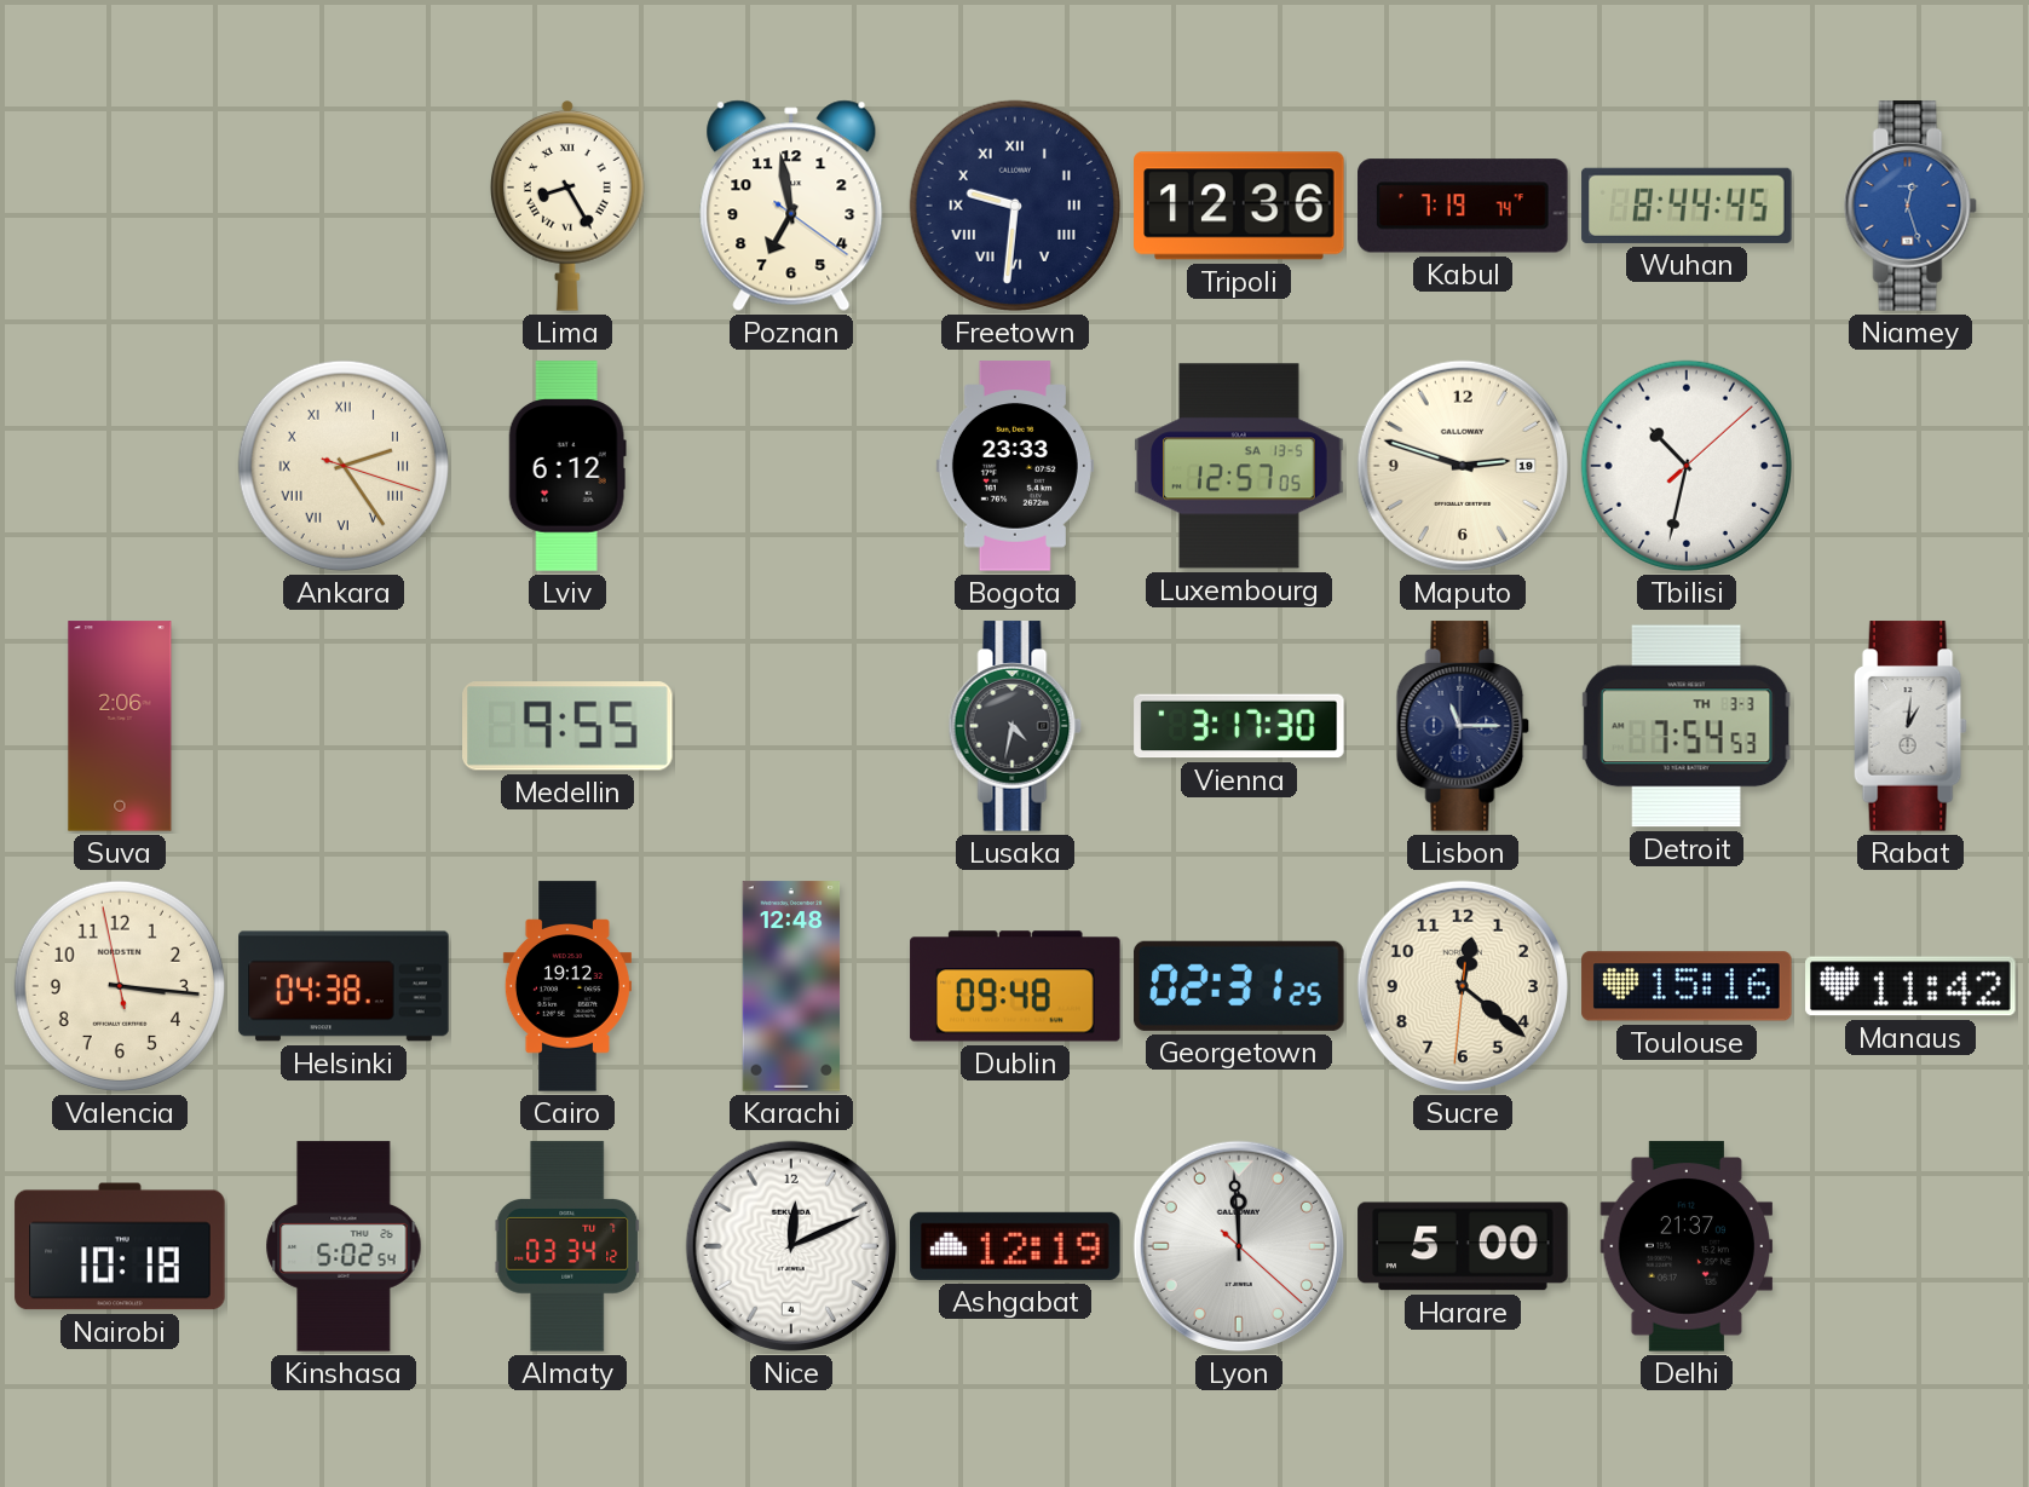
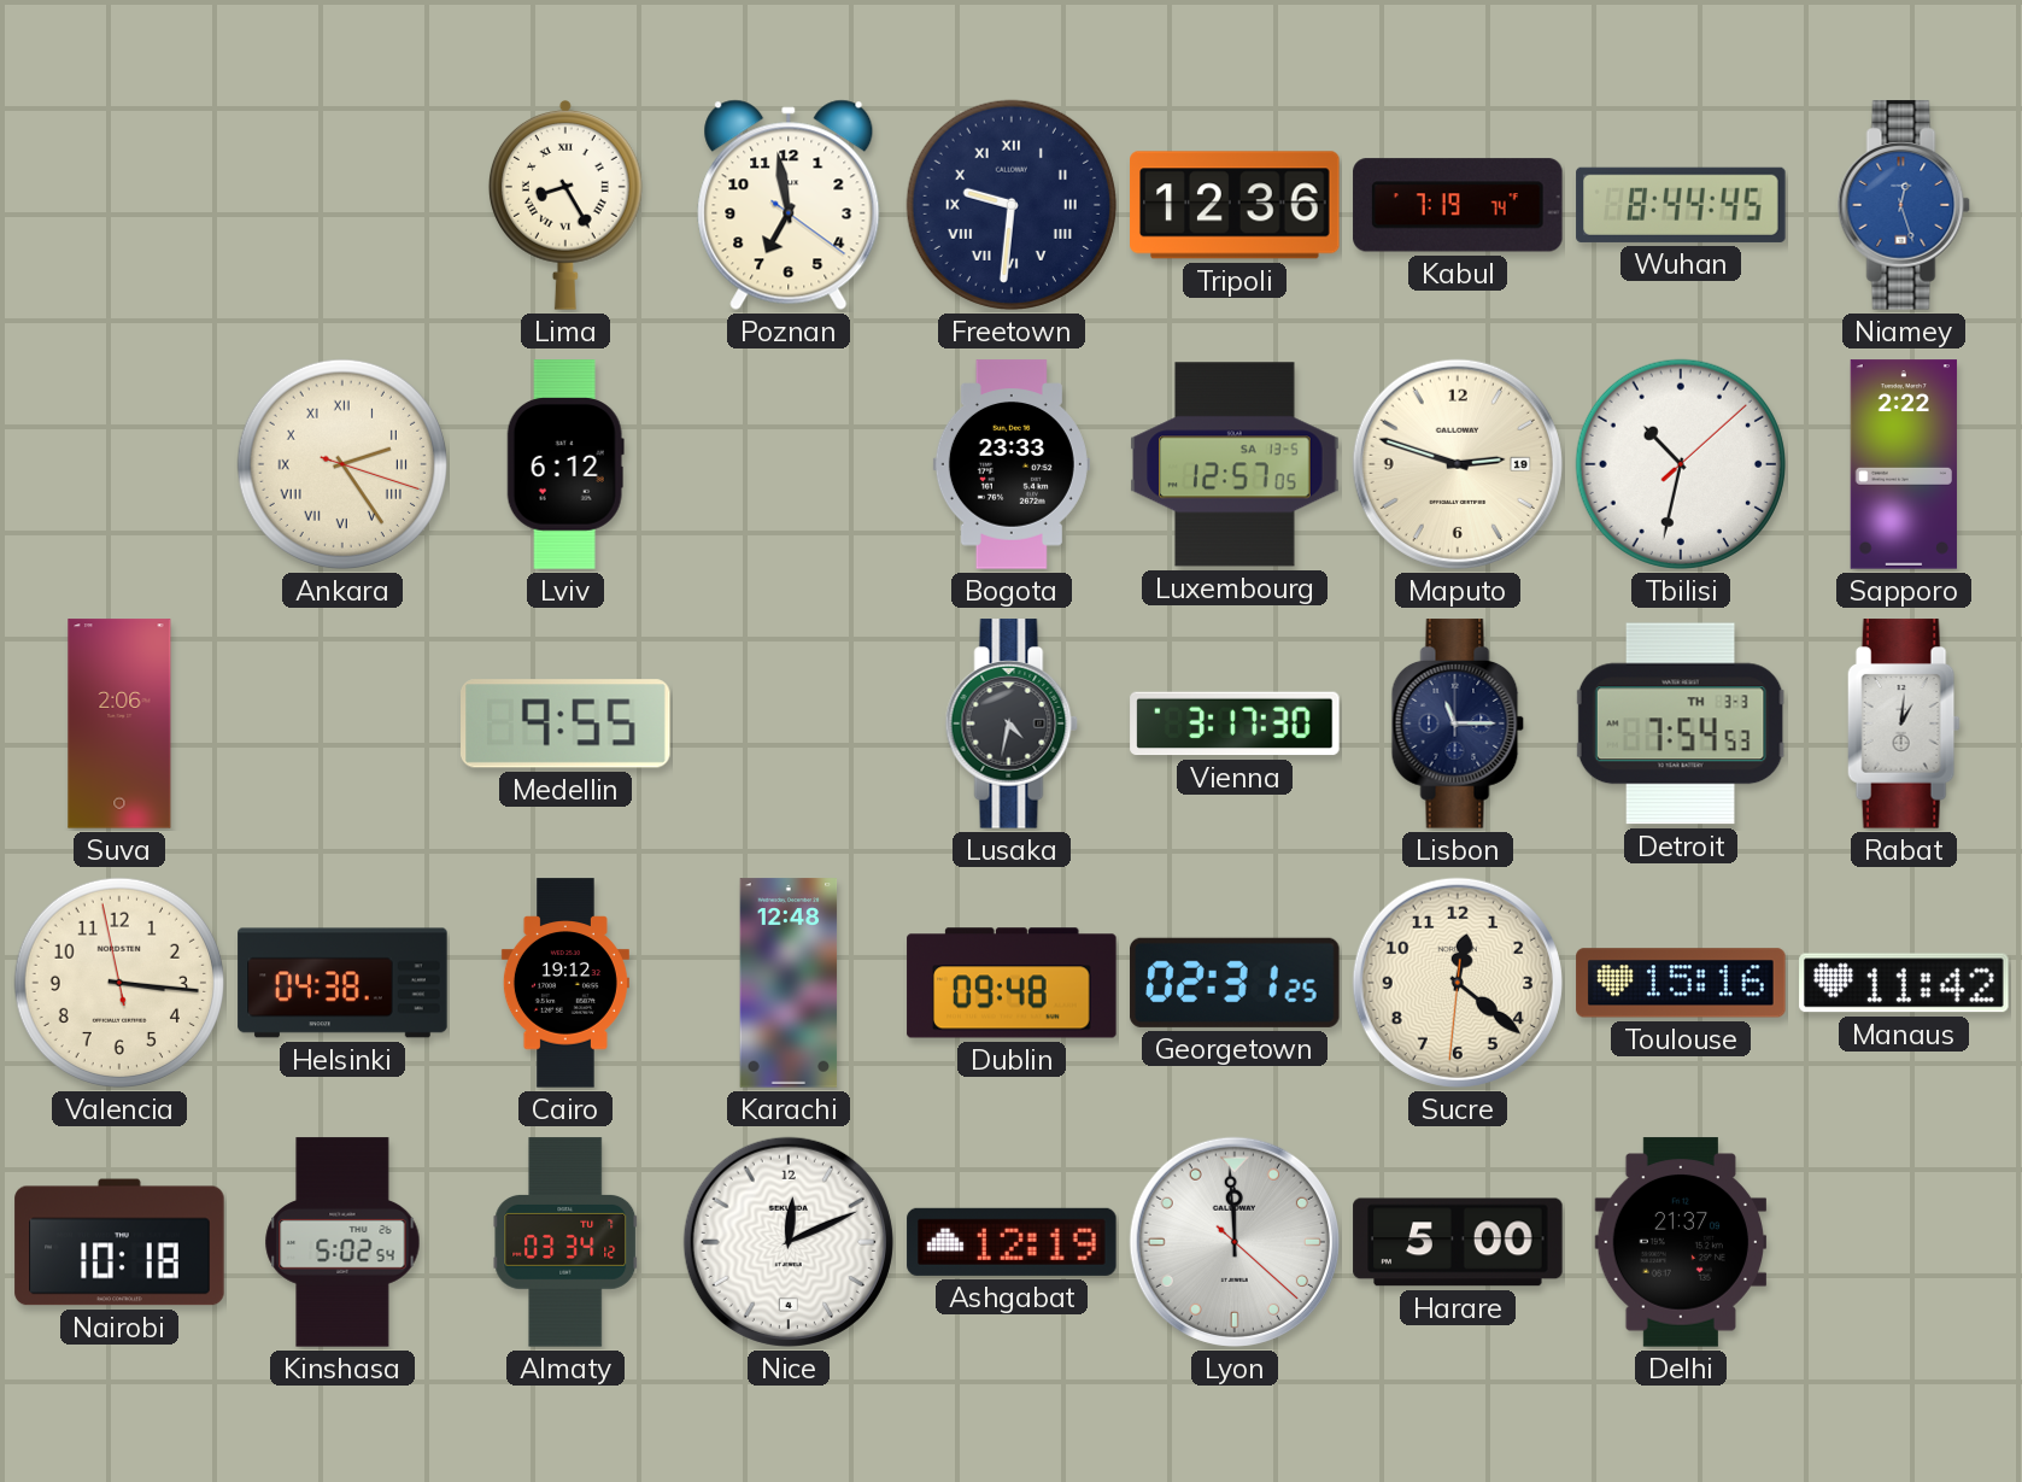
Sapporo: none -> 2:22 (1904, 464)
